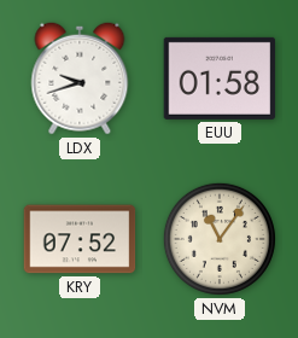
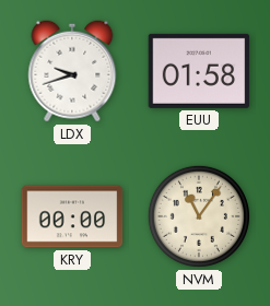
KRY: 07:52 -> 00:00 (72, 216)
